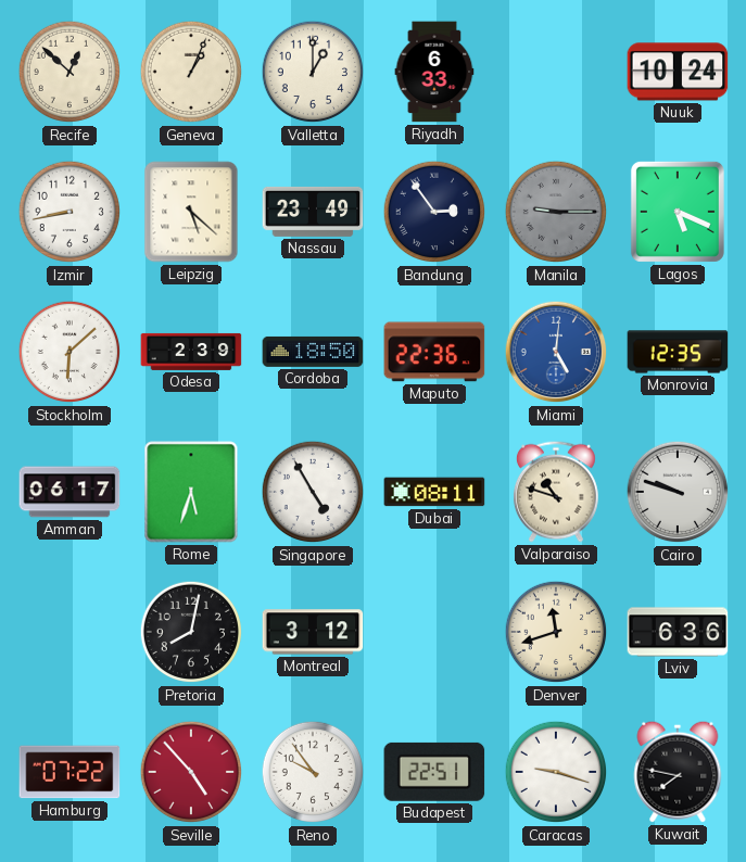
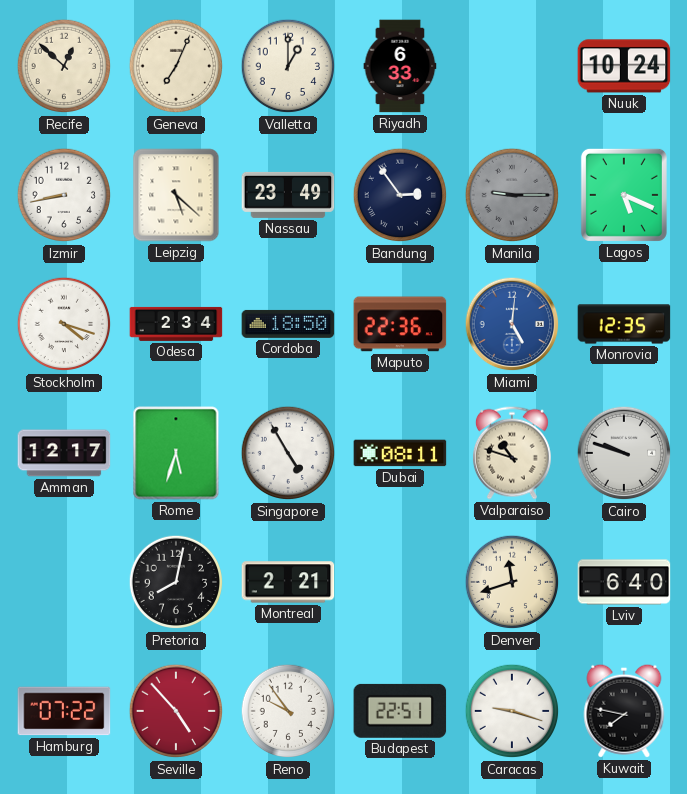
Geneva: 1:04 -> 7:04 (176, 66)
Stockholm: 6:08 -> 4:18 (64, 324)
Odesa: 2:39 -> 2:34 (176, 324)
Amman: 06:17 -> 12:17 (64, 453)
Montreal: 3:12 -> 2:21 (288, 582)
Lviv: 6:36 -> 6:40 (624, 582)
